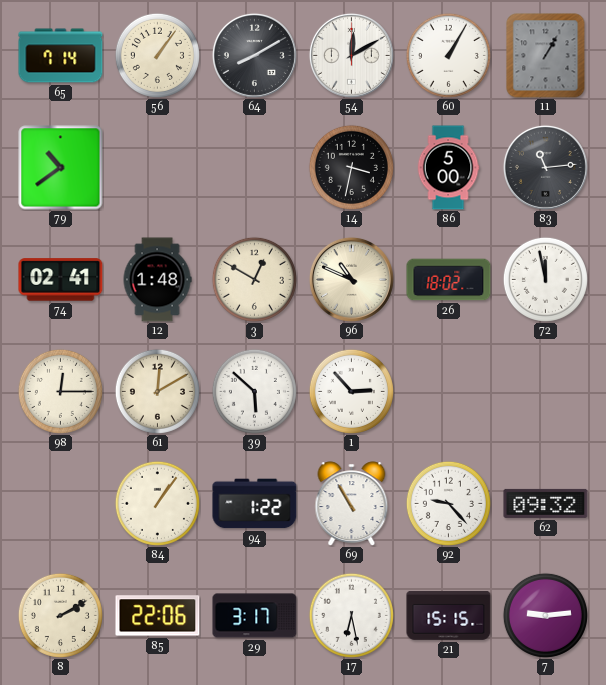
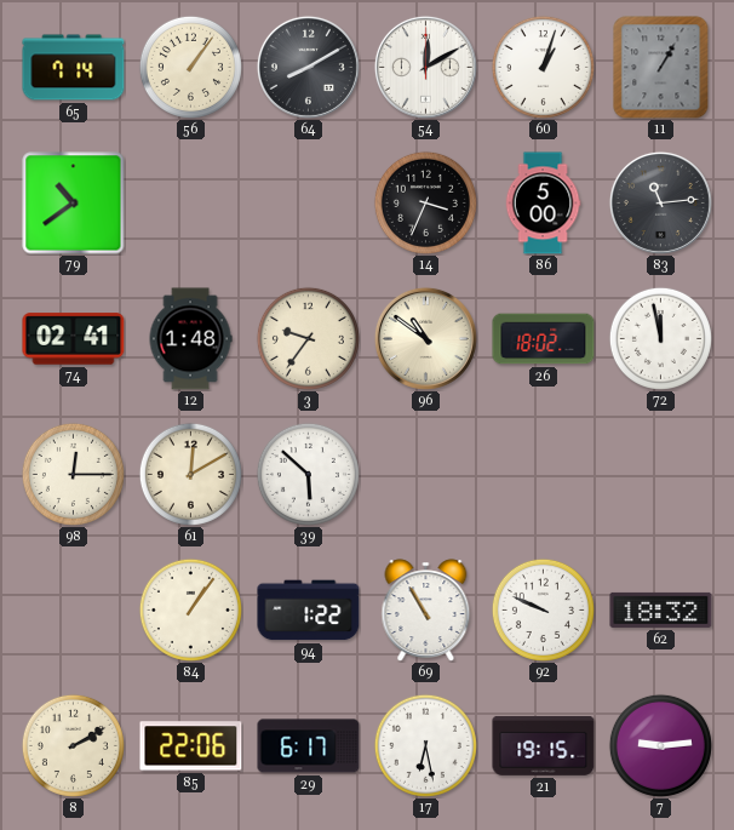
60: 1:05 -> 1:03 (543, 67)
14: 3:32 -> 3:34 (425, 202)
3: 12:50 -> 9:36 (308, 338)
96: 10:49 -> 10:51 (425, 338)
1: 2:53 -> none (351, 391)
92: 9:23 -> 9:49 (543, 609)
62: 09:32 -> 18:32 (661, 609)
29: 3:17 -> 6:17 (309, 746)
21: 15:15 -> 19:15 (544, 745)
